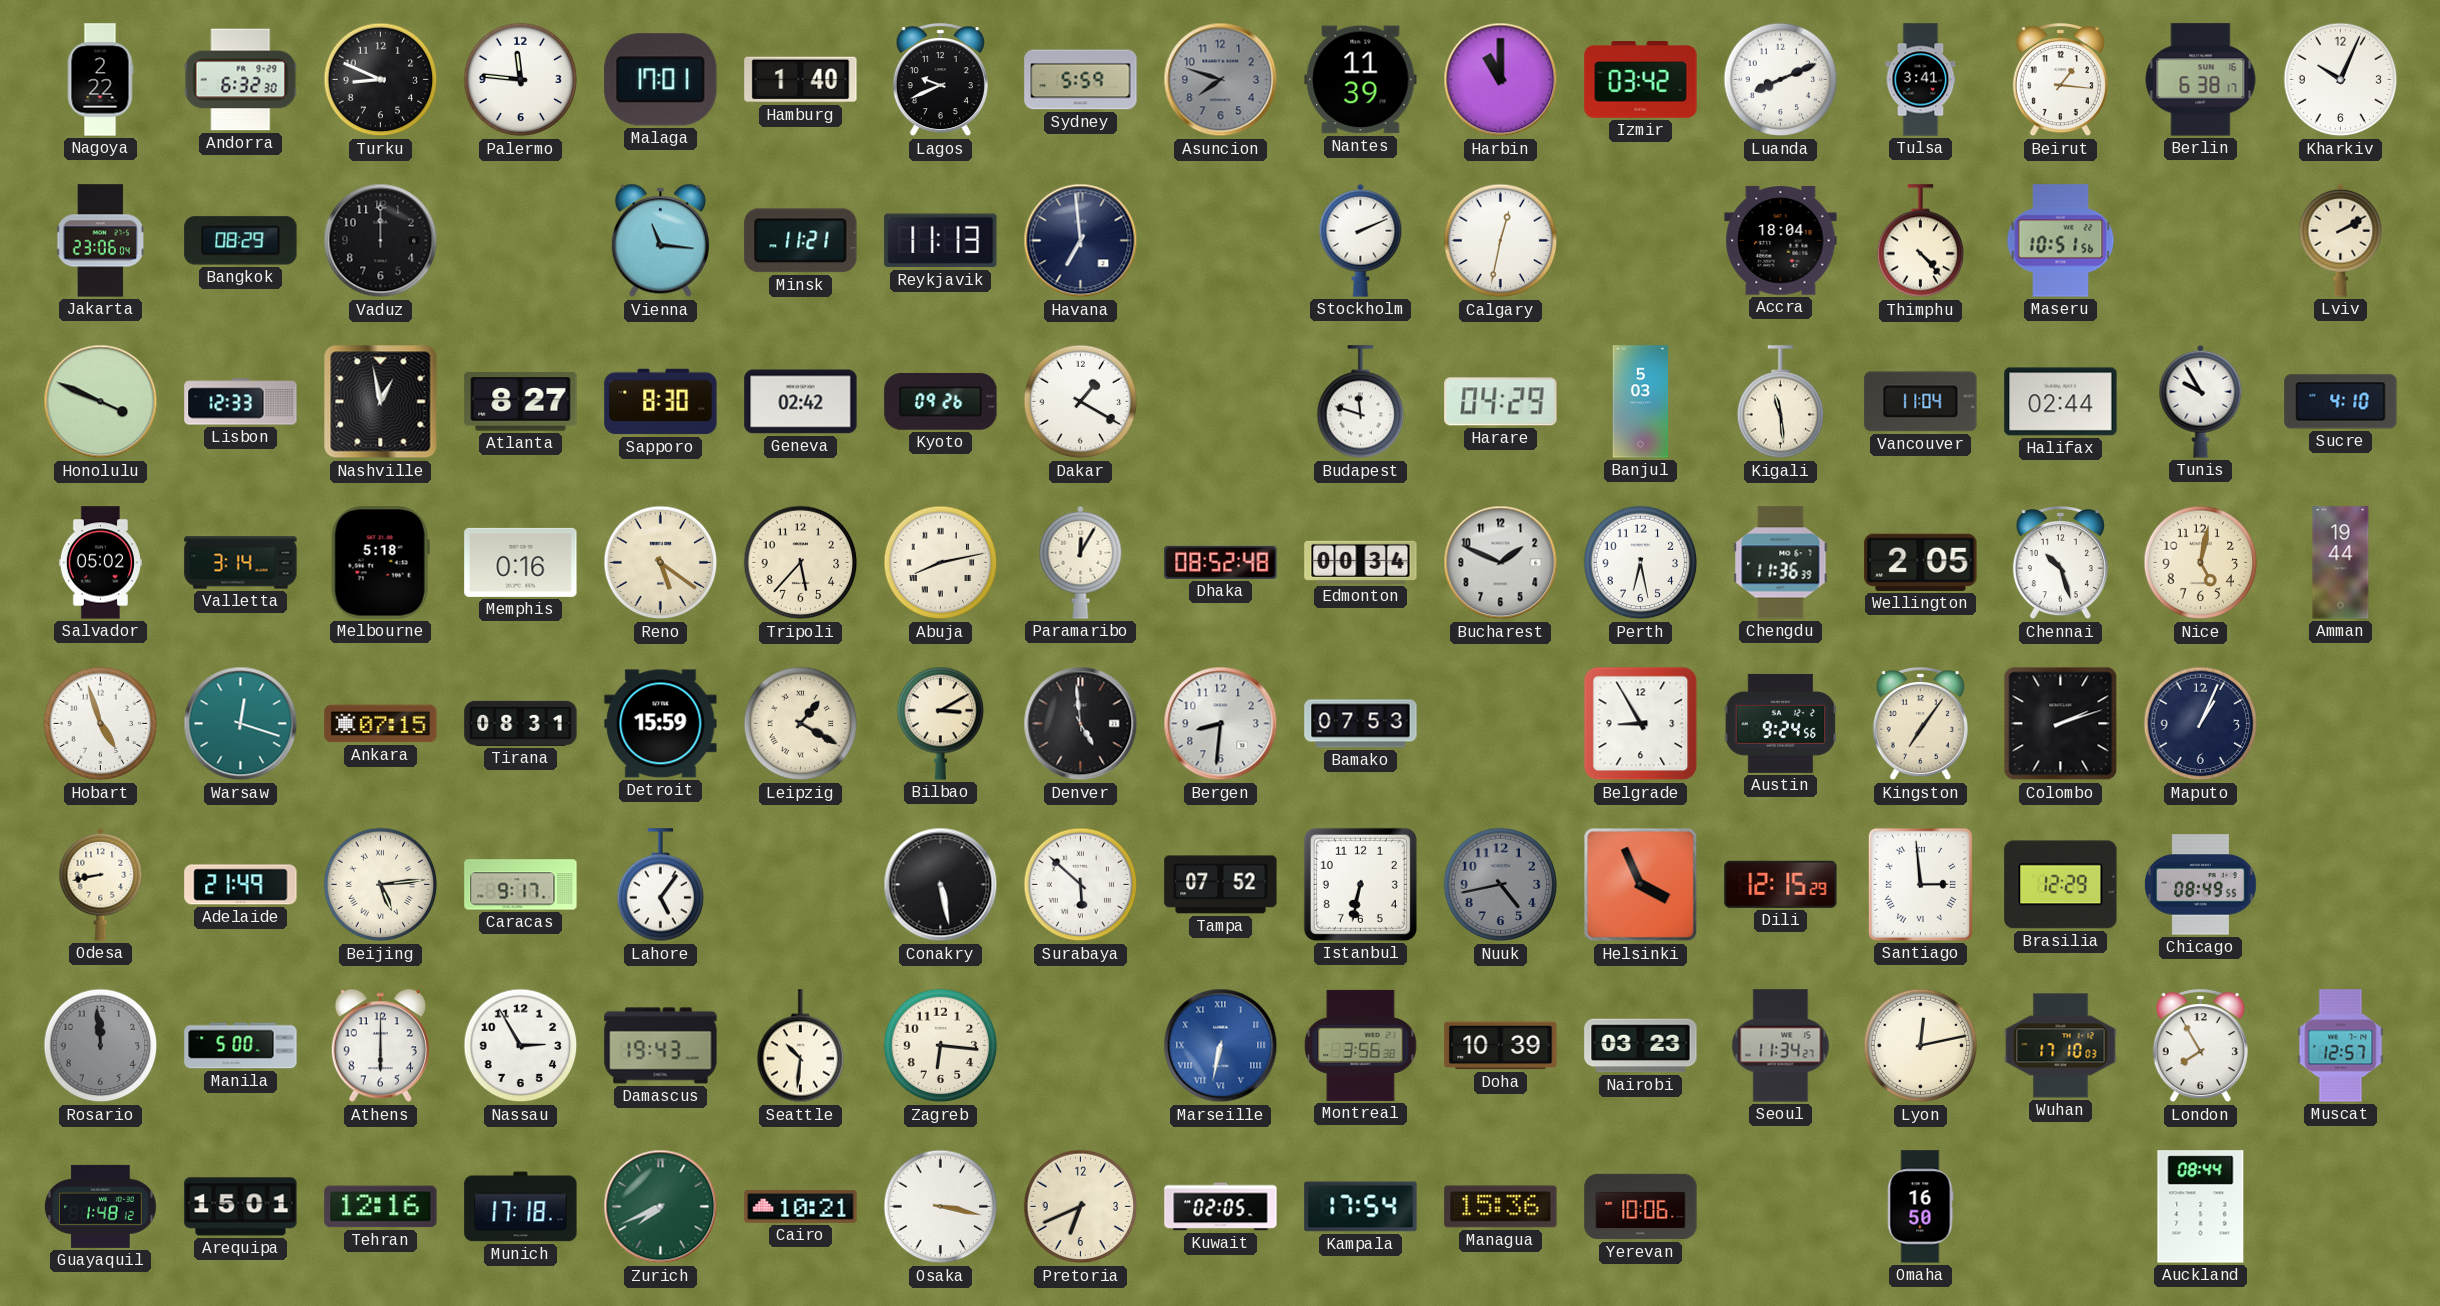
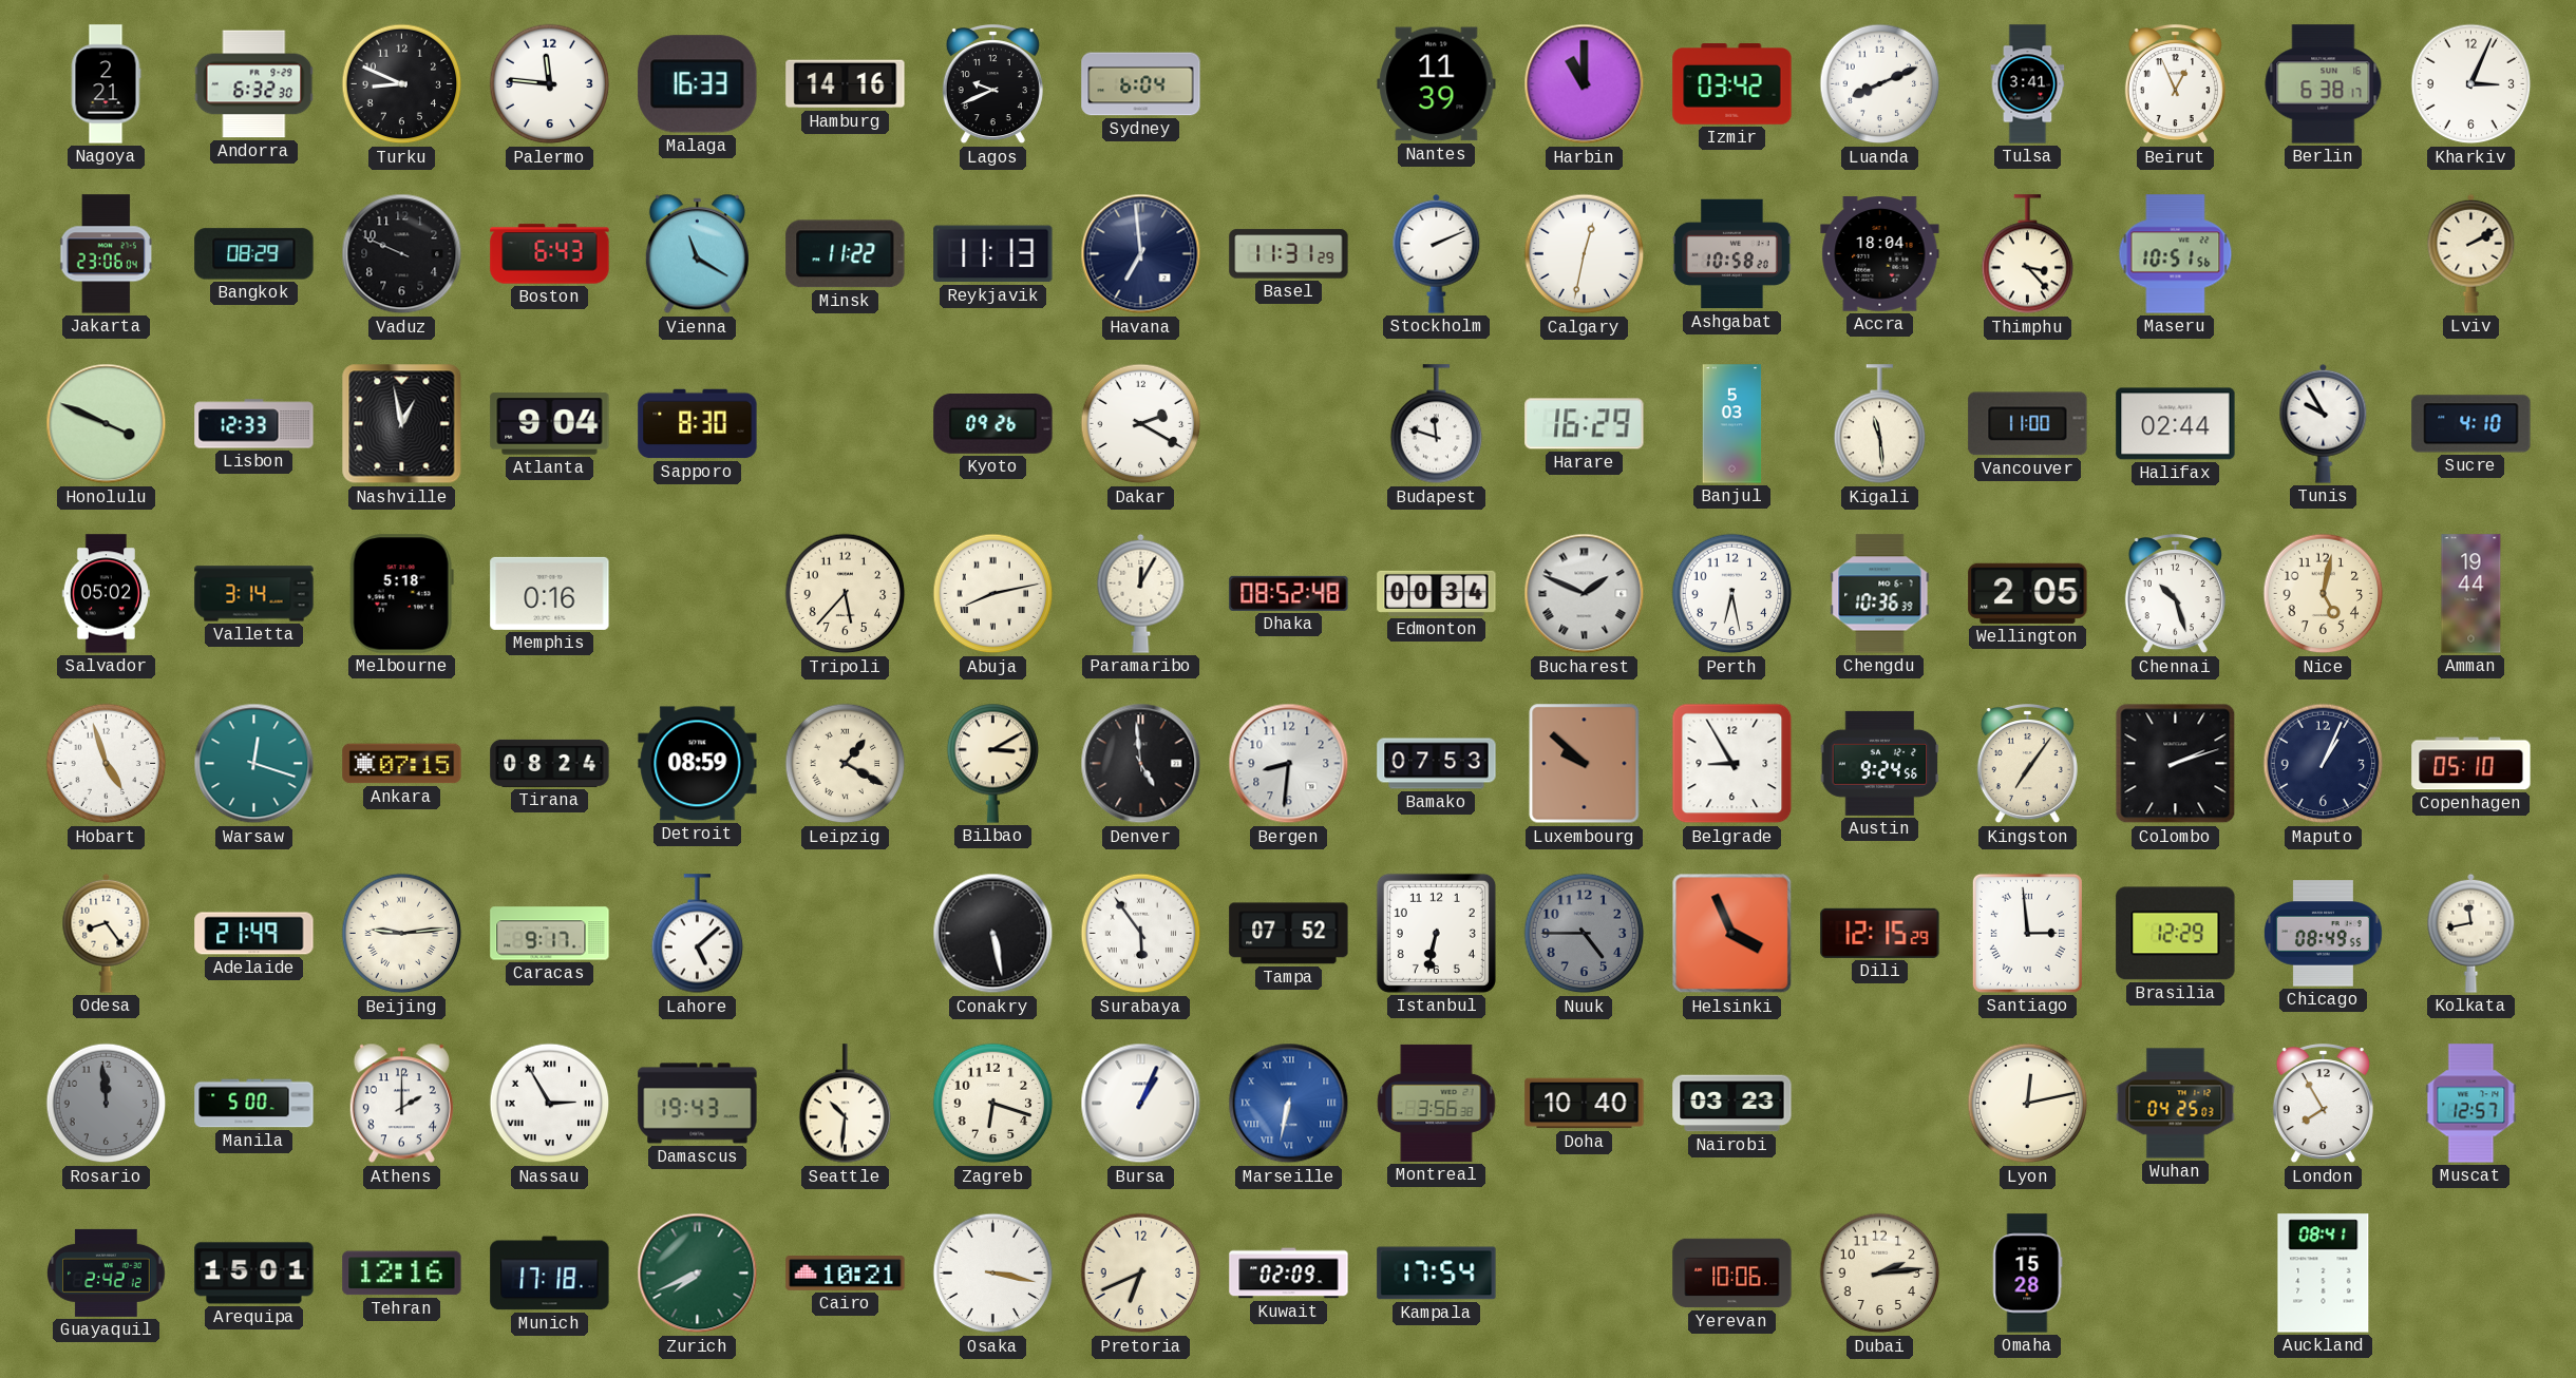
Nagoya: 2:22 -> 2:21 (106, 84)
Malaga: 17:01 -> 16:33 (698, 84)
Hamburg: 1:40 -> 14:16 (846, 84)
Sydney: 5:59 -> 6:04 (1141, 84)
Asuncion: 7:48 -> none (1221, 80)
Beirut: 1:16 -> 12:56 (2175, 85)
Kharkiv: 10:04 -> 3:04 (2471, 84)
Vaduz: 12:00 -> 9:49 (402, 254)
Boston: none -> 6:43 (550, 254)
Vienna: 11:16 -> 11:20 (697, 254)
Minsk: 11:21 -> 11:22 (846, 254)
Basel: none -> 11:31 (1289, 254)
Ashgabat: none -> 10:58 (1732, 254)
Thimphu: 4:23 -> 3:23 (2028, 254)
Atlanta: 8:27 -> 9:04 (550, 424)
Geneva: 02:42 -> none (801, 402)
Dakar: 1:20 -> 2:20 (1141, 424)
Harare: 04:29 -> 16:29 (1585, 424)
Vancouver: 11:04 -> 11:00 (2028, 424)
Reno: 5:21 -> none (661, 563)
Bucharest numerals: Arabic -> Roman (1585, 594)
Chengdu: 11:36 -> 10:36 (1880, 594)
Tirana: 08:31 -> 08:24 (550, 763)
Detroit: 15:59 -> 08:59 (698, 764)
Luxembourg: none -> 9:52 (1585, 764)
Copenhagen: none -> 05:10 (2471, 764)
Odesa: 8:43 -> 8:24 (107, 933)
Beijing: 5:14 -> 9:14 (402, 934)
Lahore: 5:06 -> 5:08 (698, 934)
Surabaya: 5:52 -> 5:54 (1141, 934)
Nuuk: 4:43 -> 4:45 (1585, 934)
Kolkata: none -> 11:43 (2471, 933)
Athens: 6:00 -> 2:00 (401, 1104)
Nassau numerals: Arabic -> Roman (550, 1104)
Zagreb: 6:16 -> 6:18 (993, 1104)
Bursa: none -> 1:04 (1141, 1104)
Doha: 10:39 -> 10:40 (1585, 1104)
Seoul: 11:34 -> none (1781, 1046)
Wuhan: 17:10 -> 04:25 (2176, 1104)
Guayaquil: 1:48 -> 2:42 (107, 1272)
Kuwait: 02:05 -> 02:09 (1289, 1274)
Managua: 15:36 -> none (1501, 1207)
Dubai: none -> 2:14 (1880, 1274)
Omaha: 16:50 -> 15:28 (2027, 1274)
Auckland: 08:44 -> 08:41 (2324, 1274)
